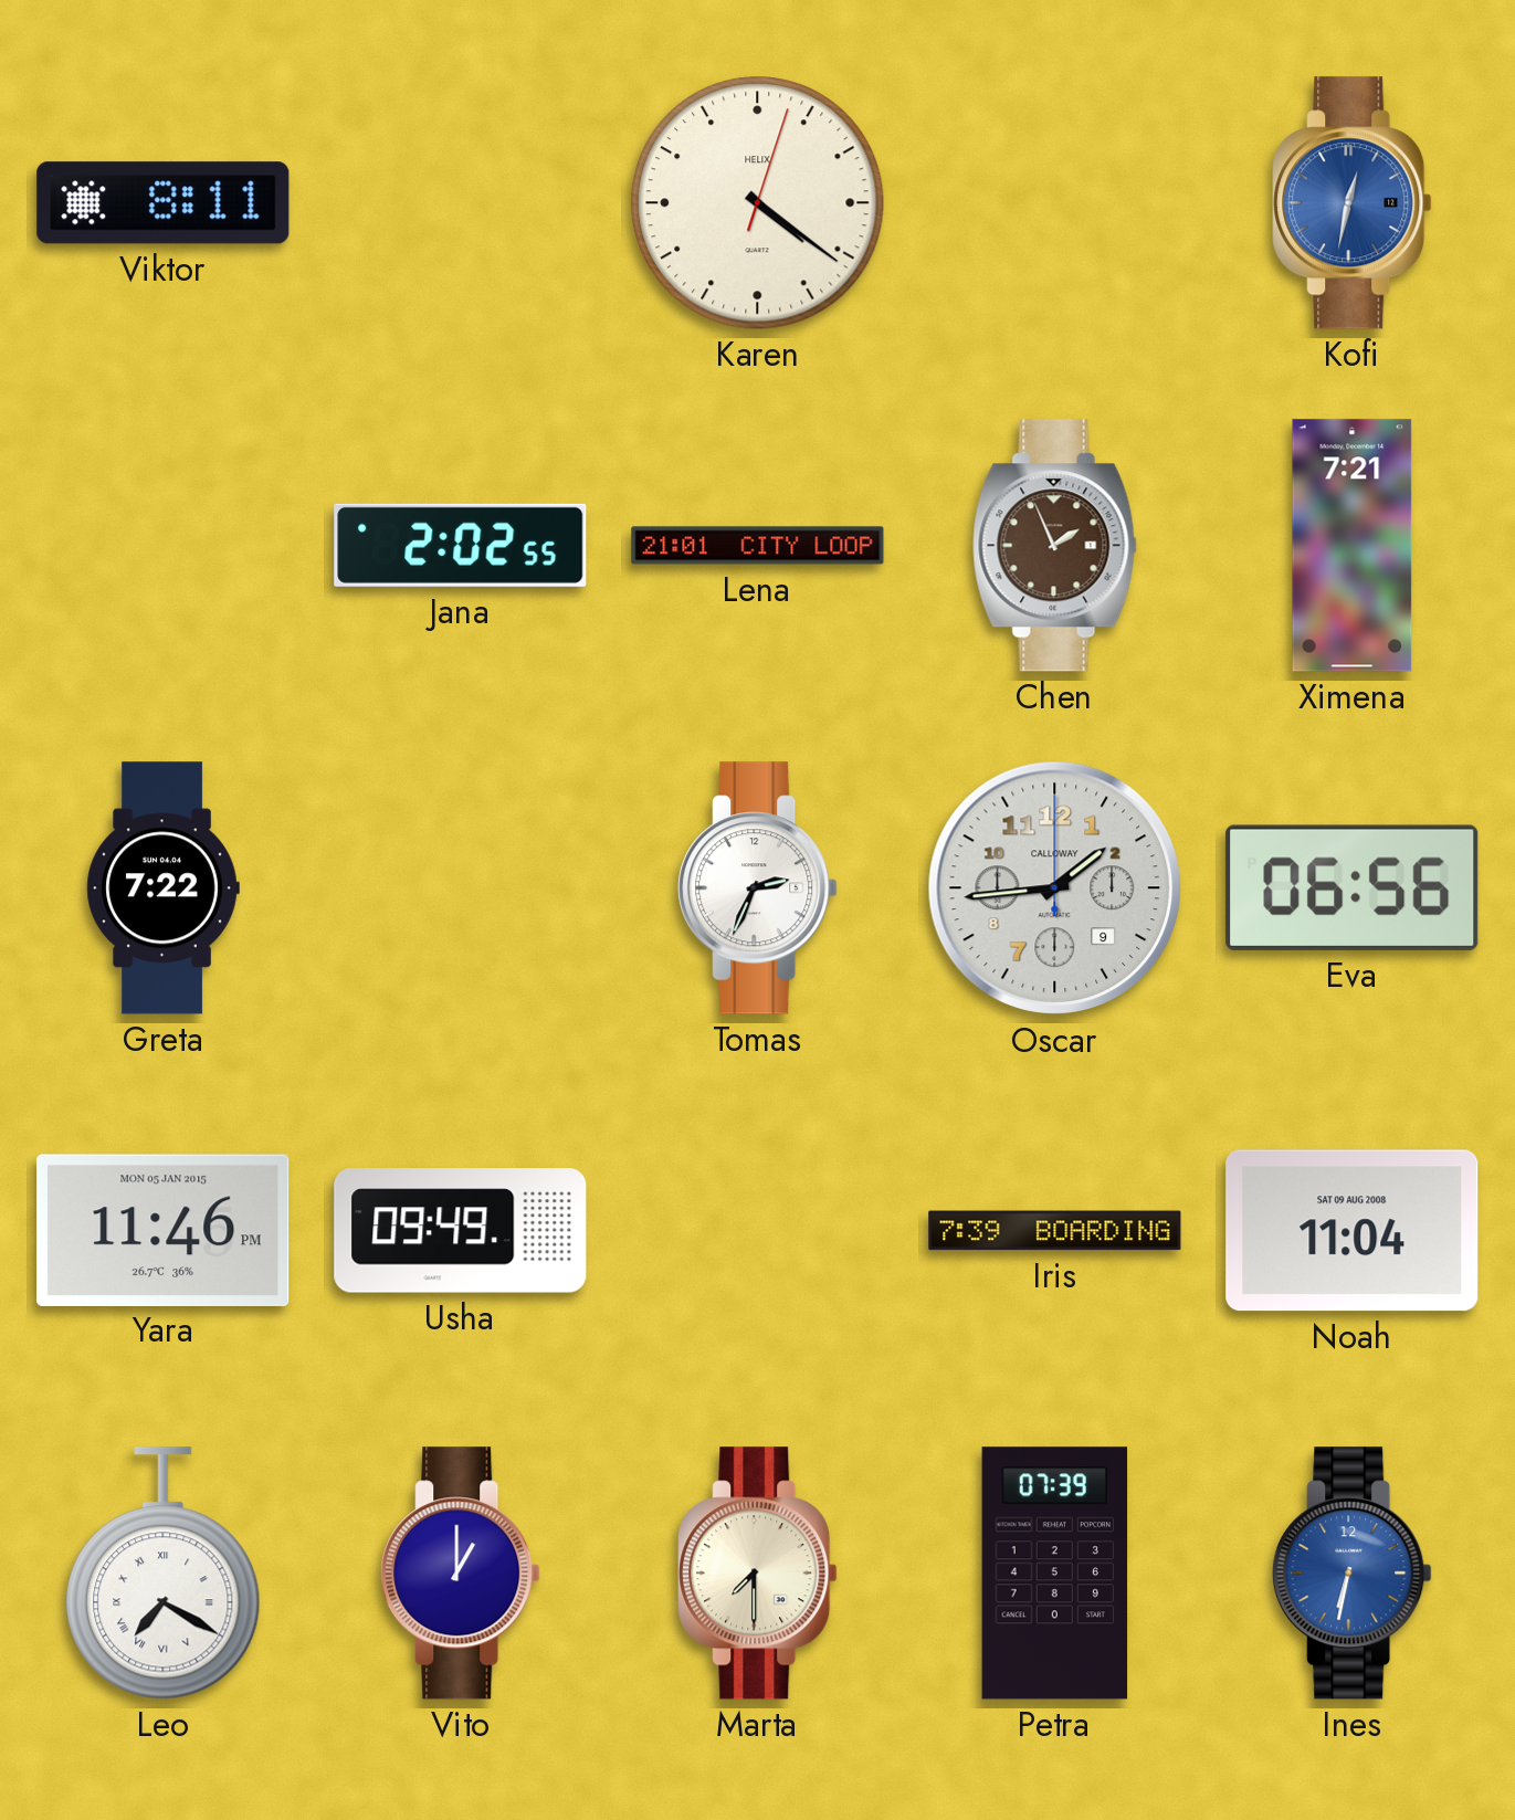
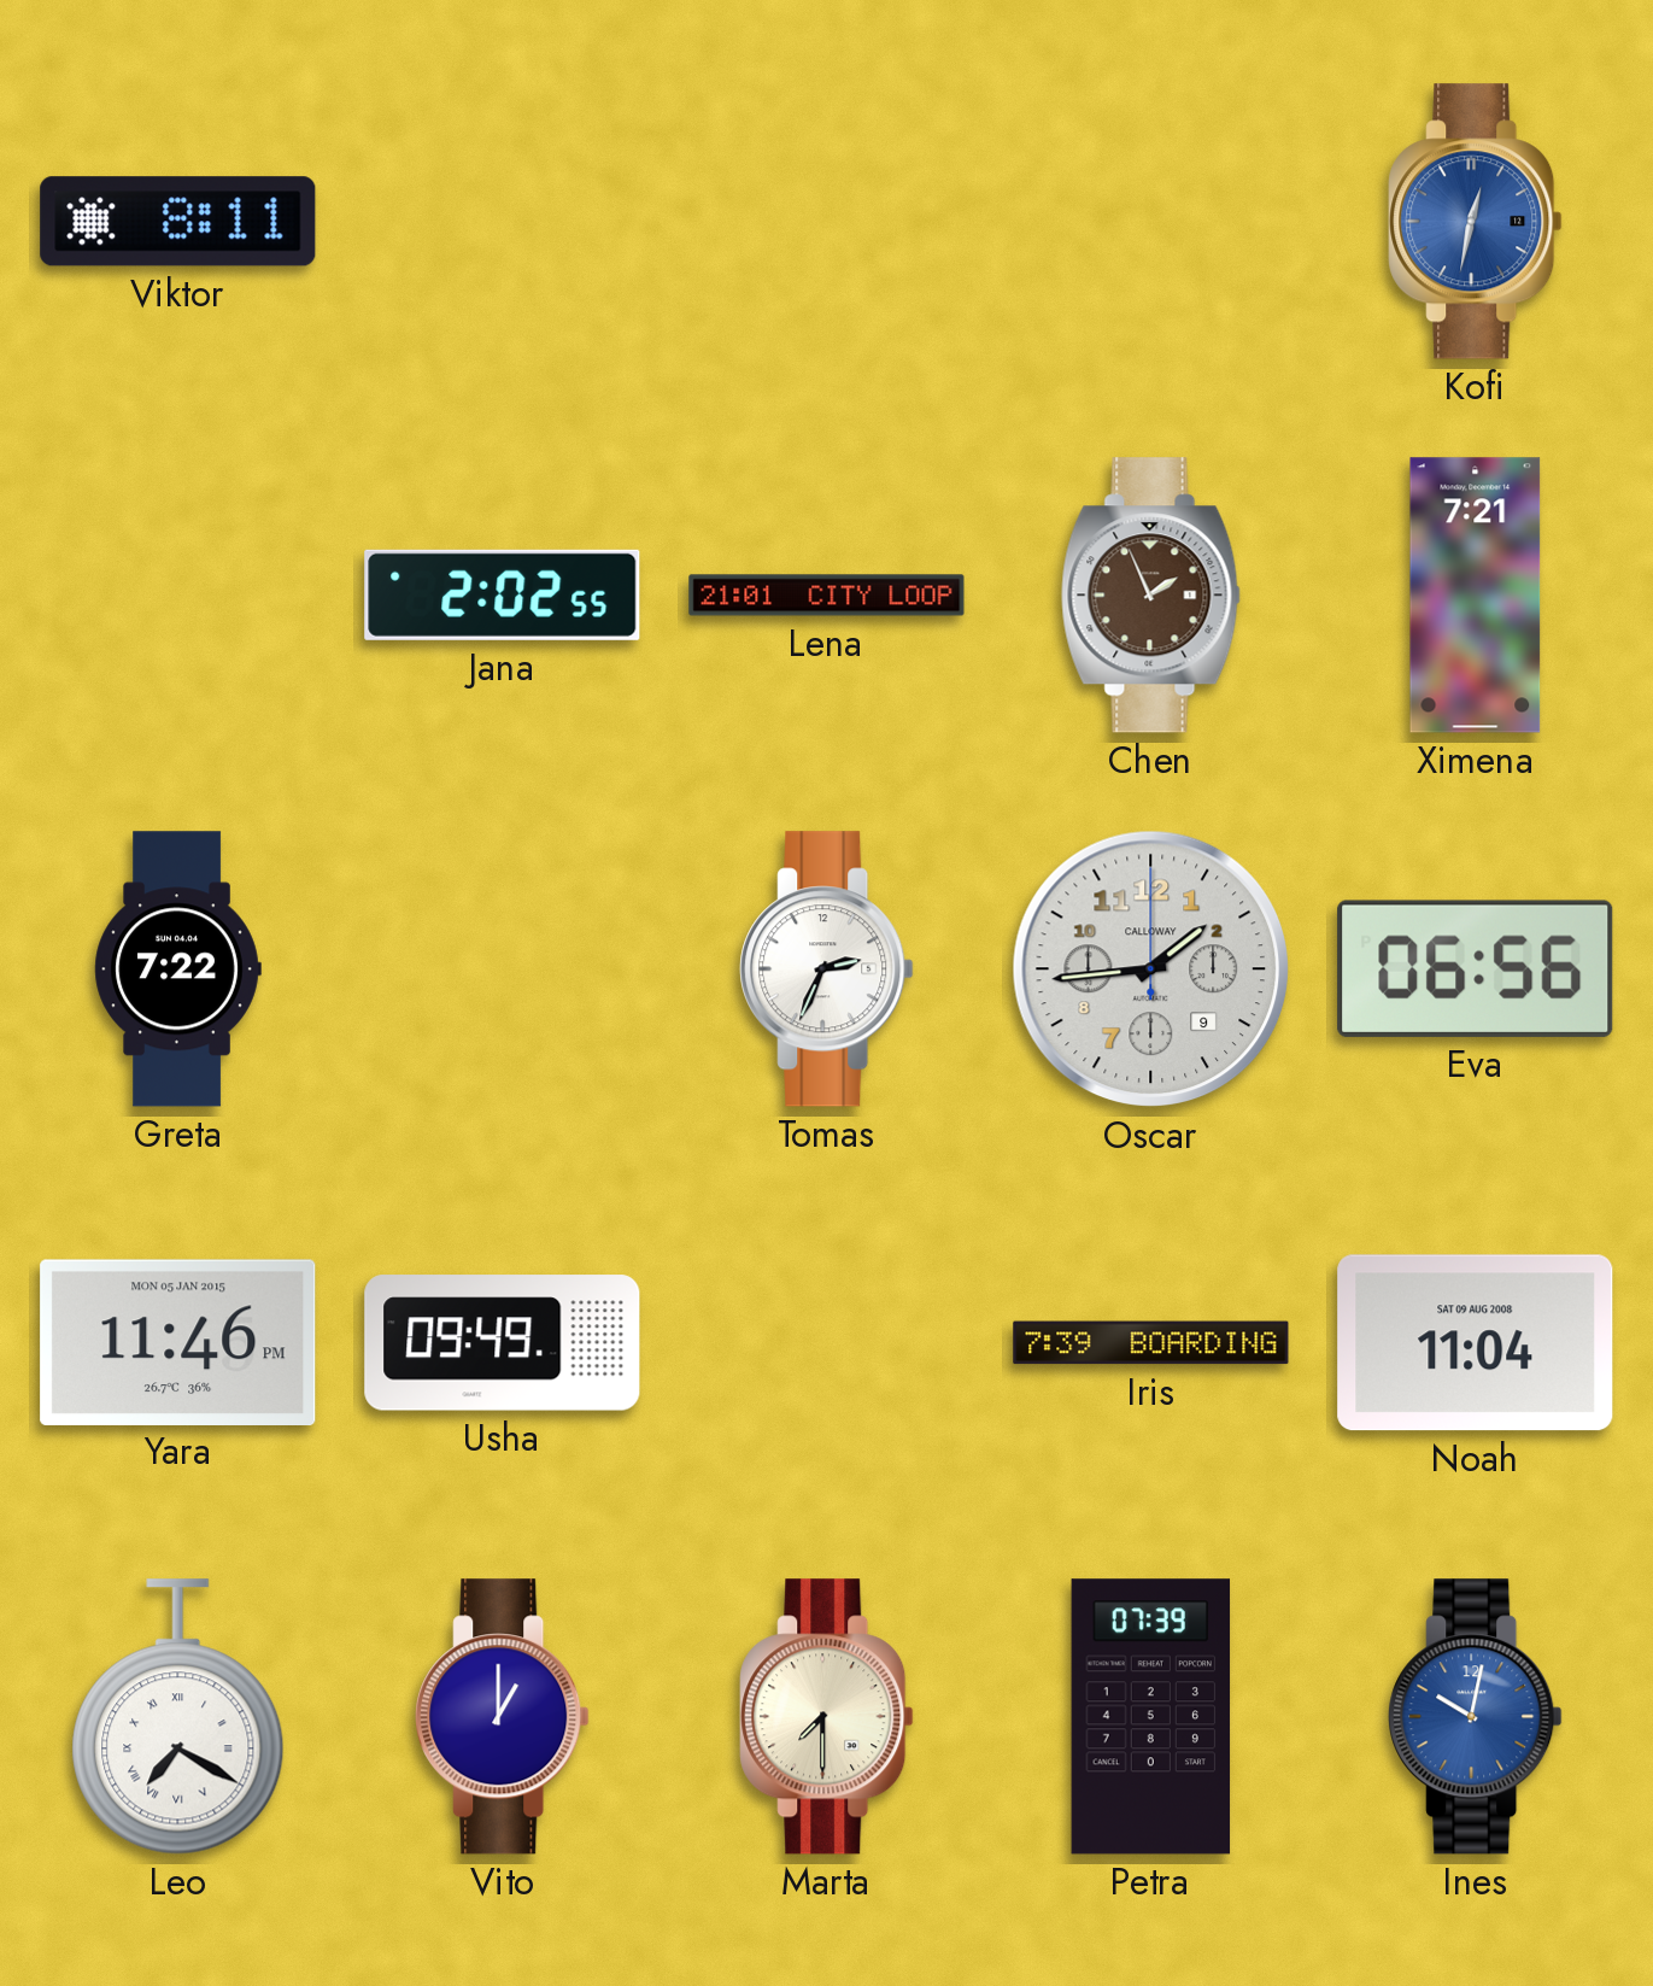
Karen: 4:21 -> none (758, 203)
Ines: 6:32 -> 10:02 (1476, 1717)
